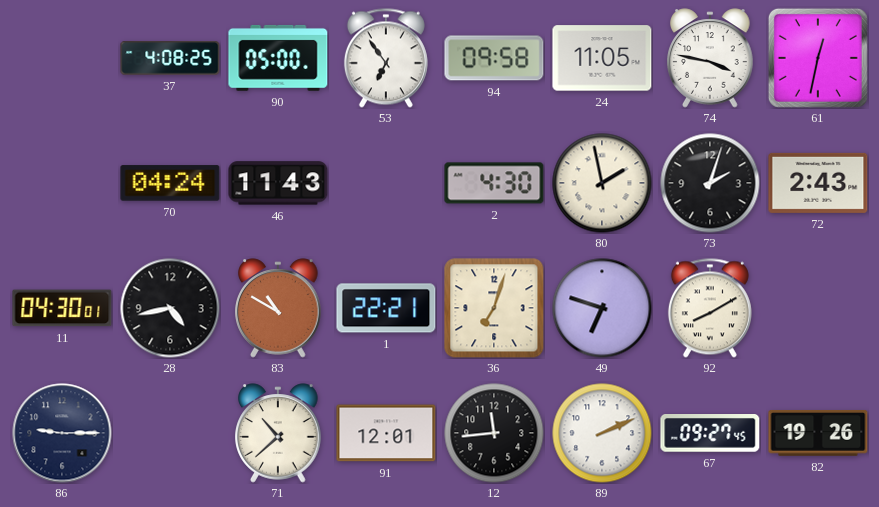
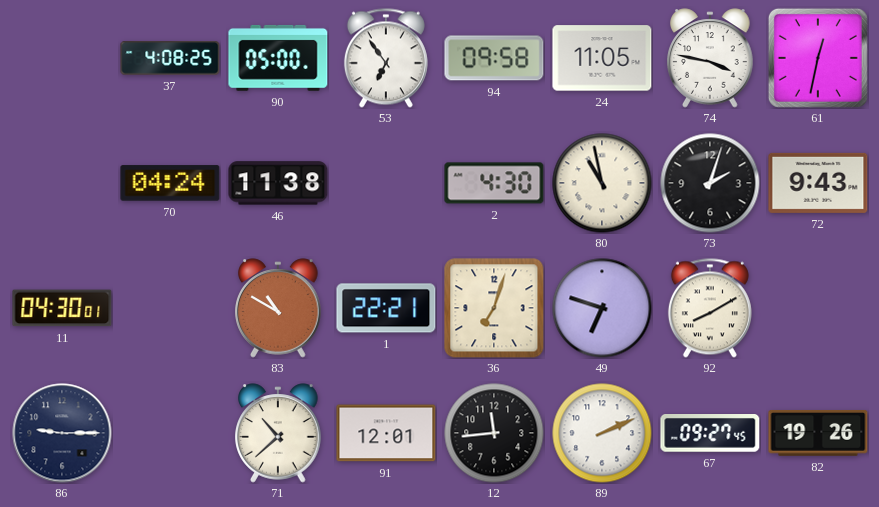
46: 11:43 -> 11:38 (278, 183)
80: 1:58 -> 10:58 (602, 183)
72: 2:43 -> 9:43 (818, 183)
28: 4:43 -> none (170, 308)
